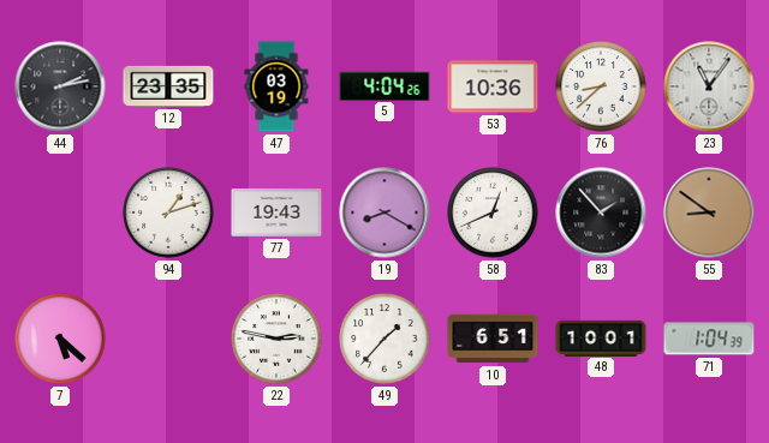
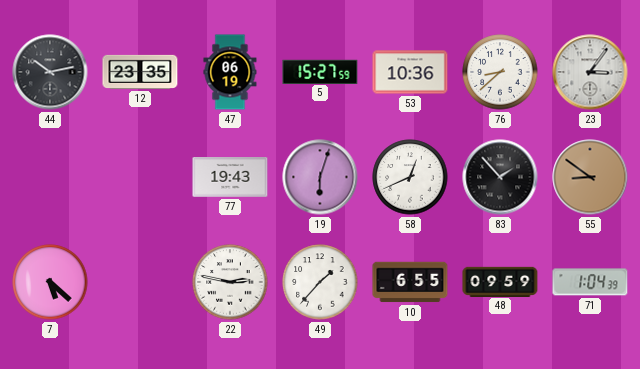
44: 2:13 -> 10:13 (50, 72)
47: 03:19 -> 06:19 (230, 72)
5: 4:04 -> 15:27 (320, 71)
23: 11:06 -> 3:06 (590, 72)
94: 1:12 -> none (168, 212)
19: 8:20 -> 6:03 (320, 177)
10: 6:51 -> 6:55 (410, 282)
48: 10:01 -> 09:59 (500, 281)
